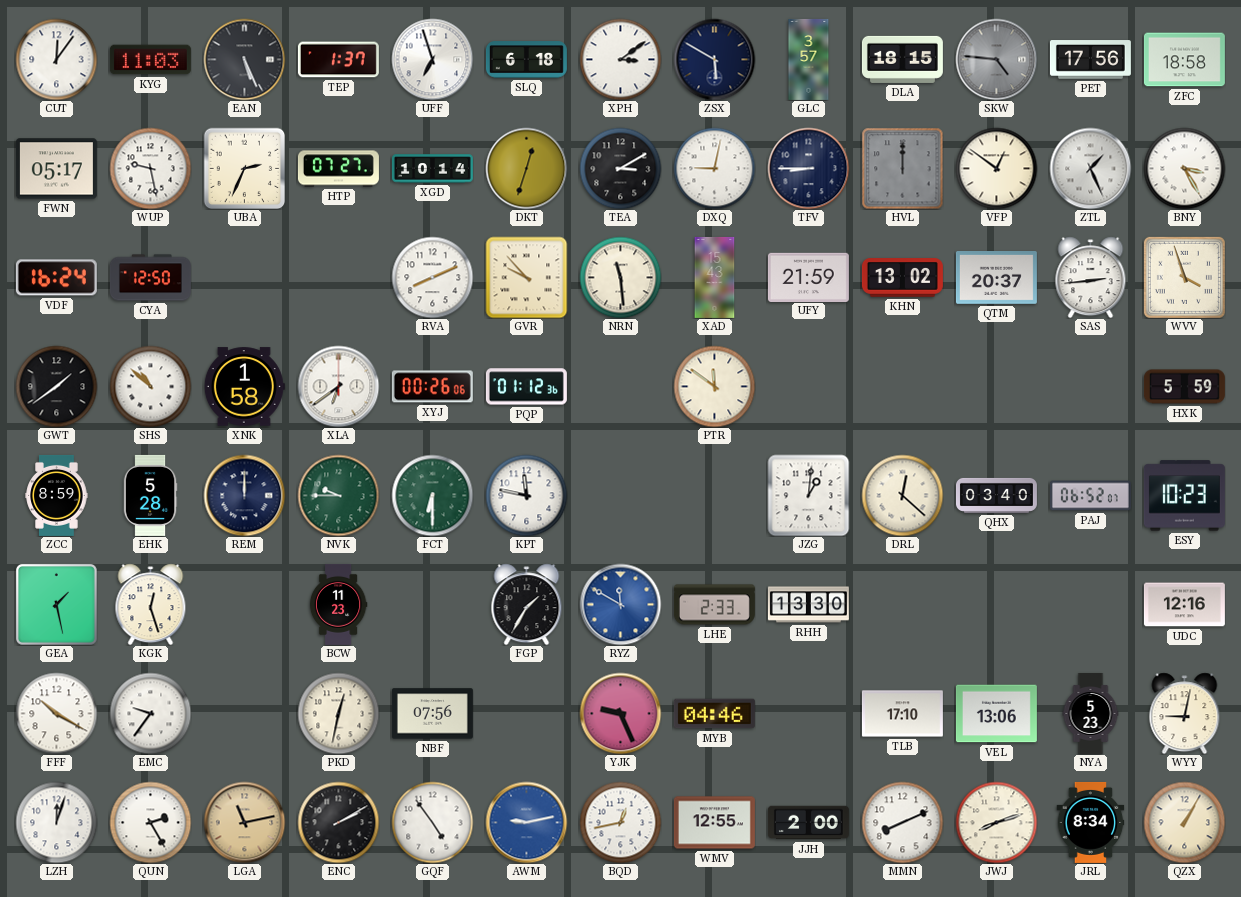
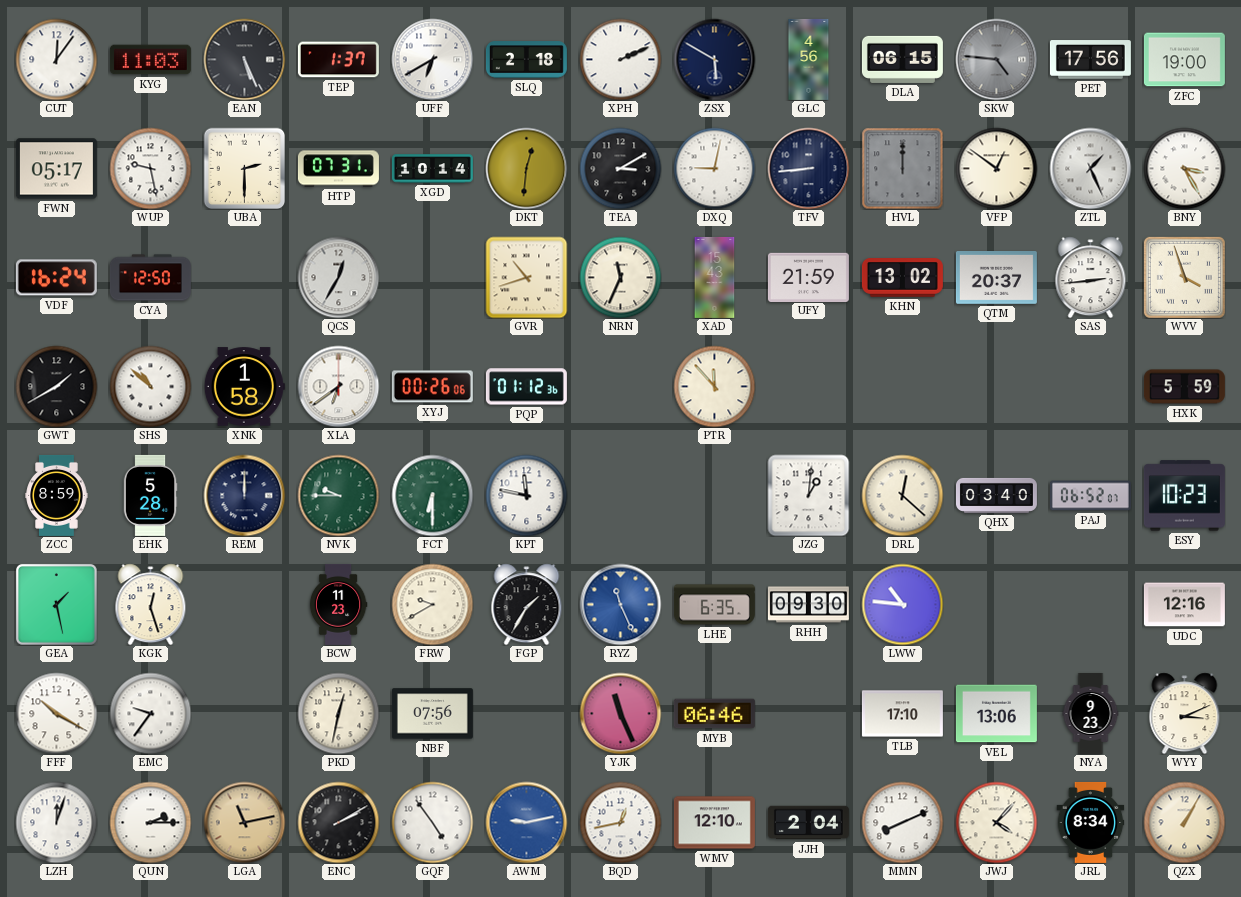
UFF: 6:57 -> 6:40 (432, 59)
SLQ: 6:18 -> 2:18 (526, 60)
XPH: 3:09 -> 2:11 (620, 59)
GLC: 3:57 -> 4:56 (809, 59)
DLA: 18:15 -> 06:15 (902, 59)
ZFC: 18:58 -> 19:00 (1184, 60)
UBA: 2:34 -> 2:30 (244, 168)
HTP: 07:27 -> 07:31 (338, 169)
DKT: 12:33 -> 12:31 (526, 168)
TFV: 8:45 -> 8:44 (808, 168)
QCS: none -> 12:35 (338, 277)
RVA: 8:11 -> none (432, 277)
GVR: 9:53 -> 10:42 (526, 277)
NRN: 11:29 -> 11:34 (620, 277)
GWT: 1:39 -> 1:40 (56, 386)
PTR: 11:51 -> 11:53 (714, 386)
FRW: none -> 9:40 (432, 604)
RYZ: 11:50 -> 11:26 (620, 604)
LHE: 2:33 -> 6:35 (714, 605)
RHH: 13:30 -> 09:30 (808, 605)
LWW: none -> 10:46 (902, 604)
YJK: 9:26 -> 11:26 (620, 713)
MYB: 04:46 -> 06:46 (714, 714)
NYA: 5:23 -> 9:23 (1091, 713)
WYY: 9:02 -> 3:11 (1185, 713)
QUN: 2:25 -> 2:15 (150, 822)
WMV: 12:55 -> 12:10 (714, 823)
JJH: 2:00 -> 2:04 (808, 823)
JWJ: 8:12 -> 4:07 (996, 822)
